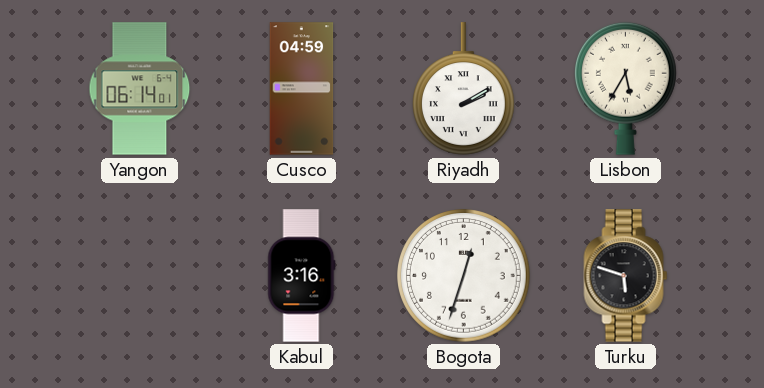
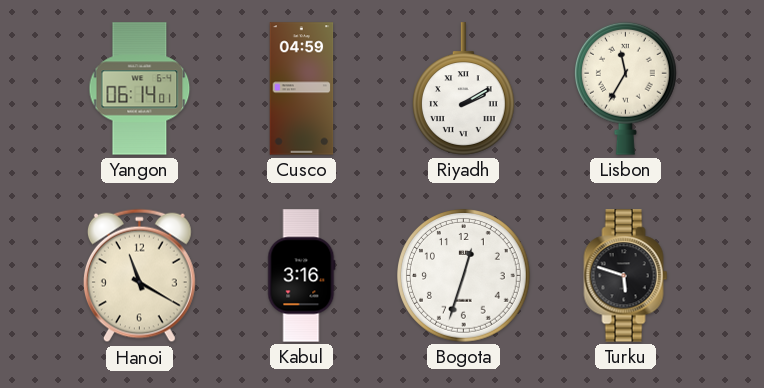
Lisbon: 5:35 -> 11:35 (625, 88)
Hanoi: none -> 11:20 (139, 276)
